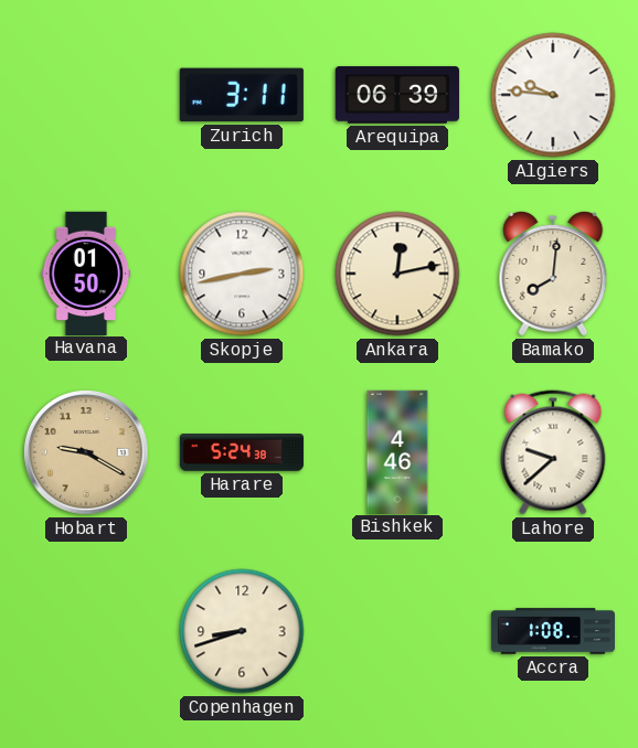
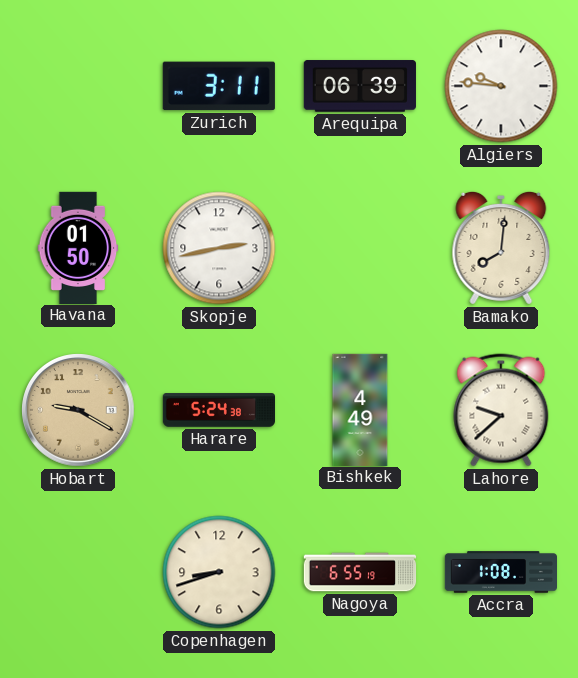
Ankara: 12:13 -> none (397, 274)
Bishkek: 4:46 -> 4:49 (360, 409)
Nagoya: none -> 6:55 (360, 572)
